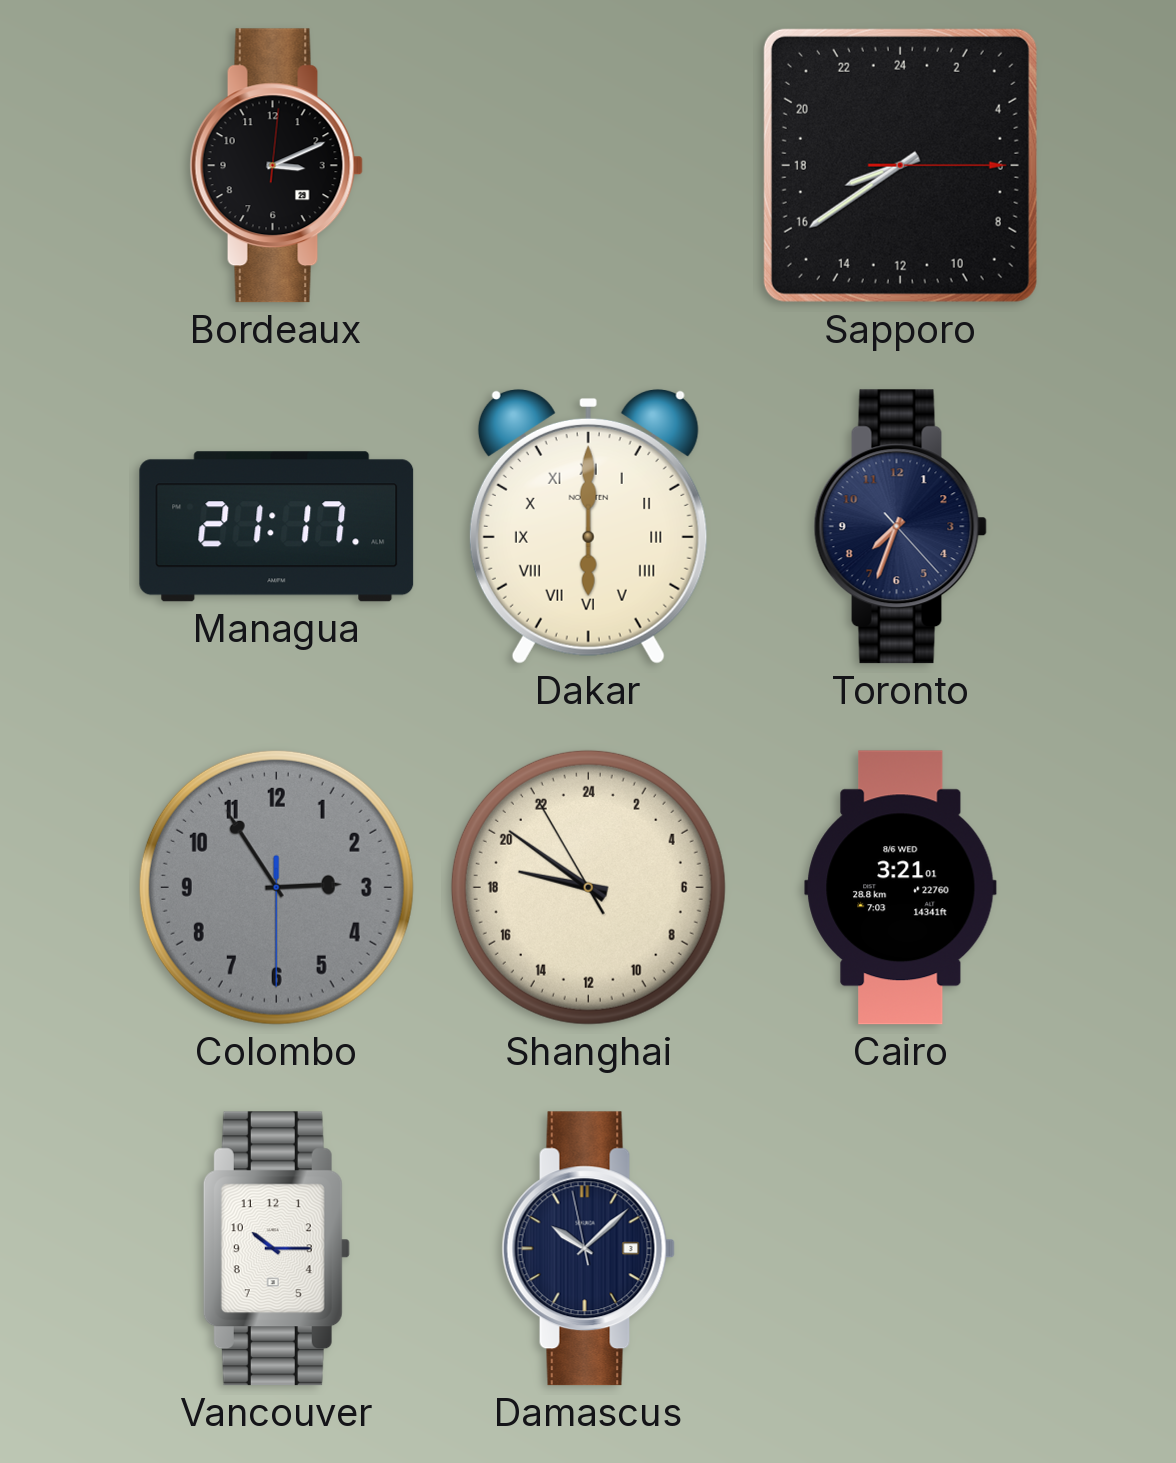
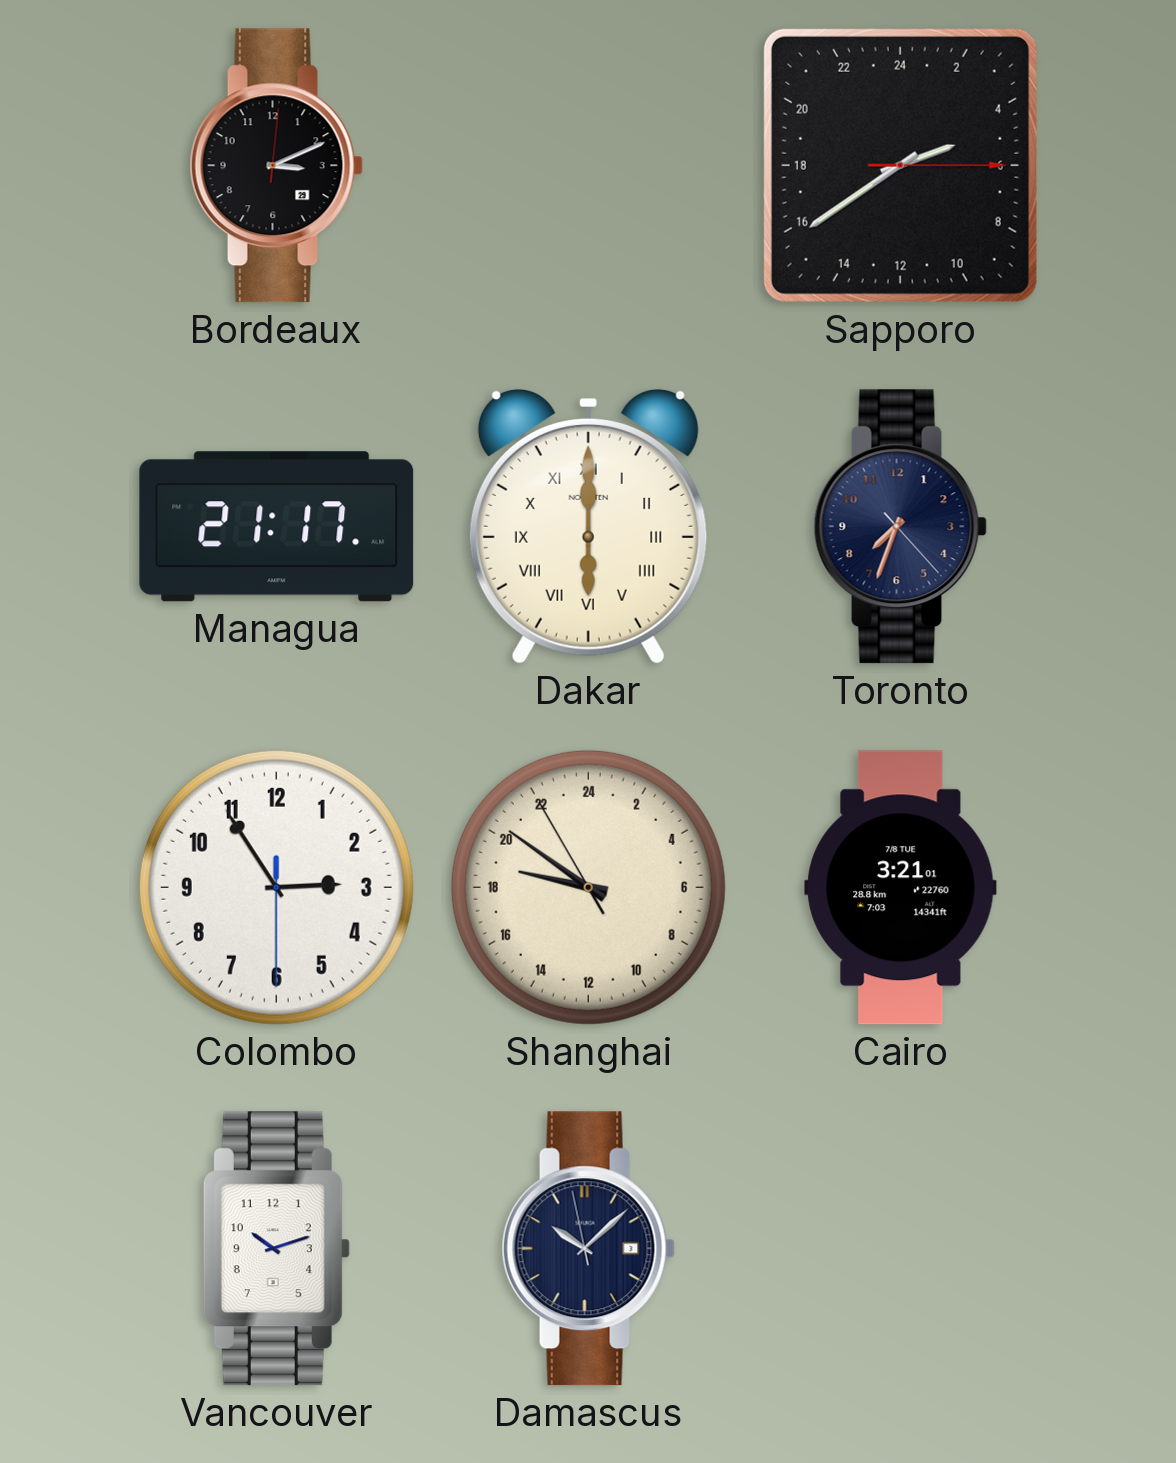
Sapporo: 16:39 -> 4:39 (900, 165)
Colombo dial: grey -> white (276, 887)
Cairo date: 8/6 WED -> 7/8 TUE (901, 888)
Vancouver: 10:15 -> 10:12 (276, 1249)
